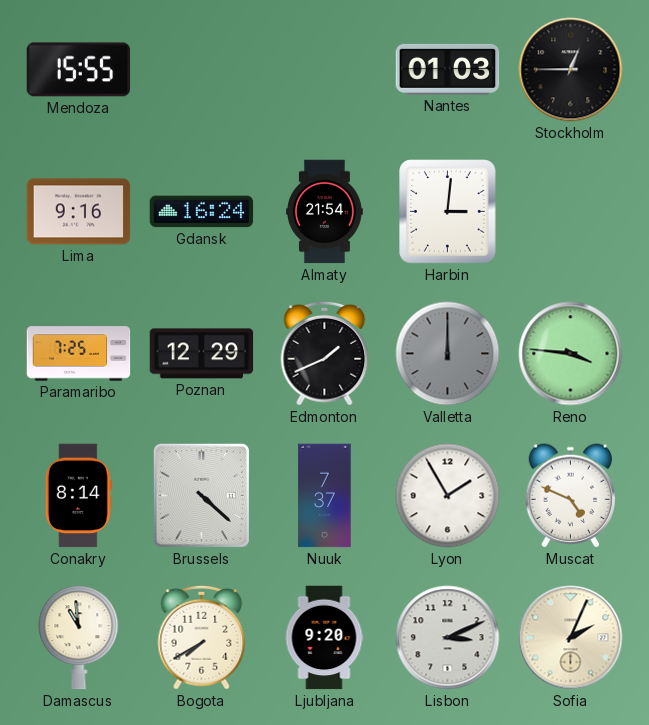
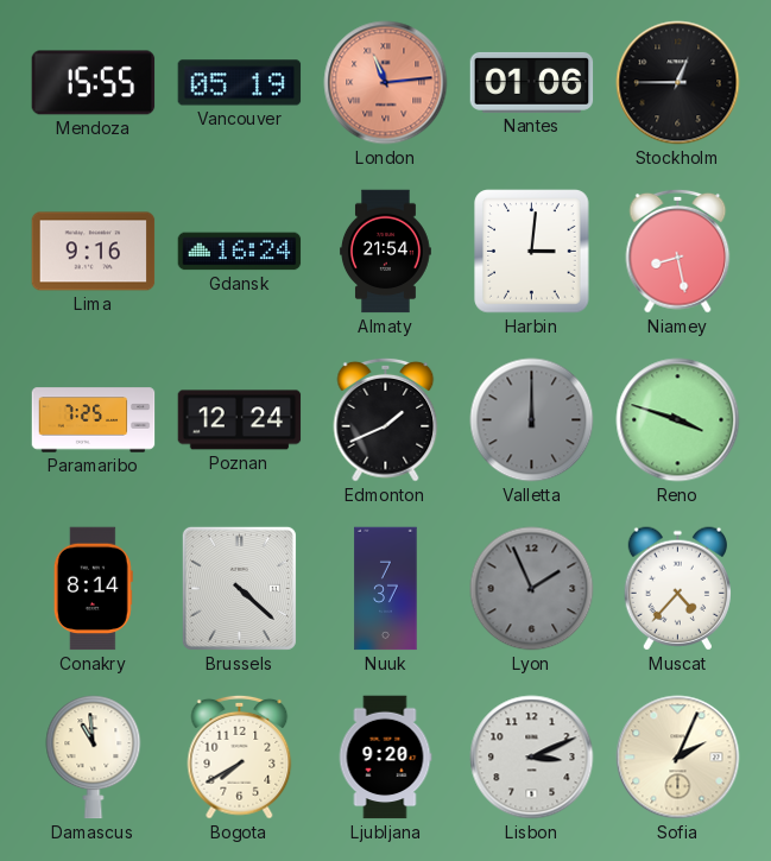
Vancouver: none -> 05:19 (240, 83)
London: none -> 11:14 (386, 83)
Nantes: 01:03 -> 01:06 (532, 82)
Niamey: none -> 8:28 (678, 251)
Poznan: 12:29 -> 12:24 (240, 420)
Reno: 3:46 -> 3:48 (678, 420)
Lyon: 1:55 -> 1:56 (532, 589)
Lyon dial: white -> grey (532, 589)
Muscat: 4:49 -> 4:37 (677, 589)
